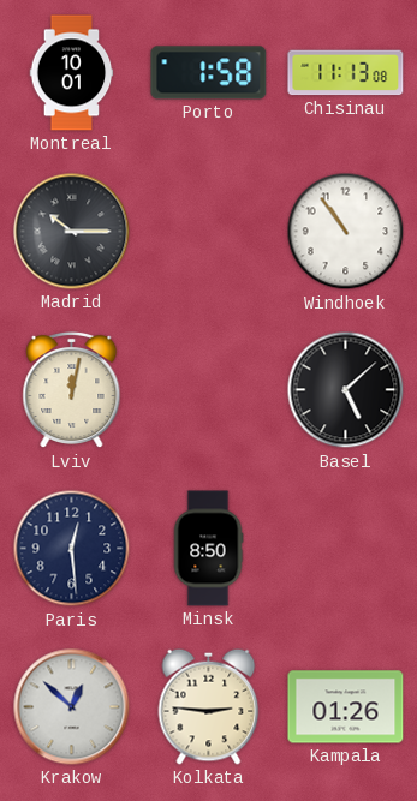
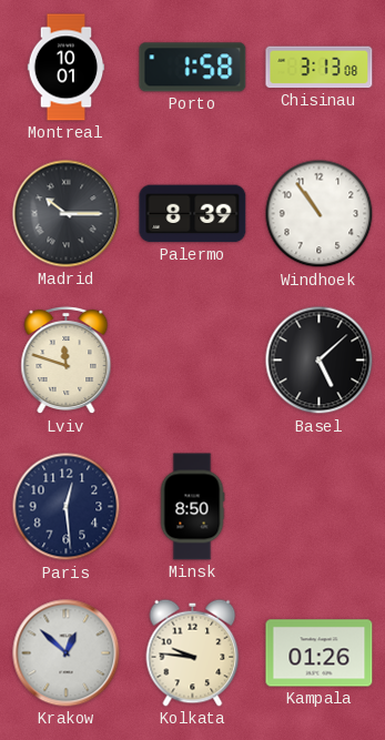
Chisinau: 11:13 -> 3:13 (320, 68)
Palermo: none -> 8:39 (193, 214)
Lviv: 12:02 -> 11:48 (67, 361)
Kolkata: 2:46 -> 9:46 (193, 652)
